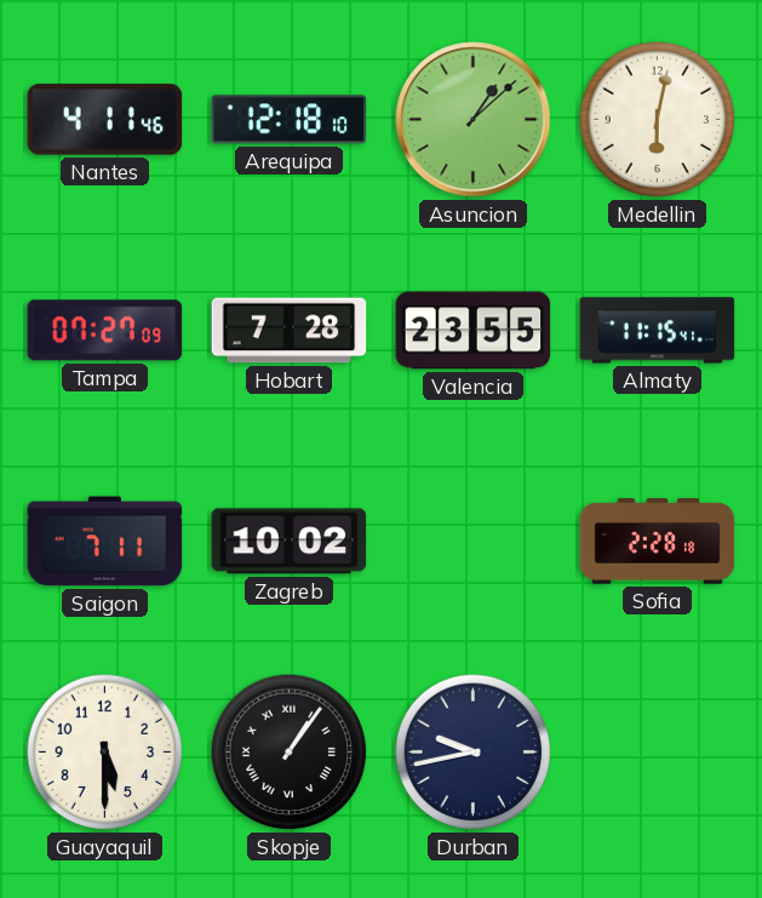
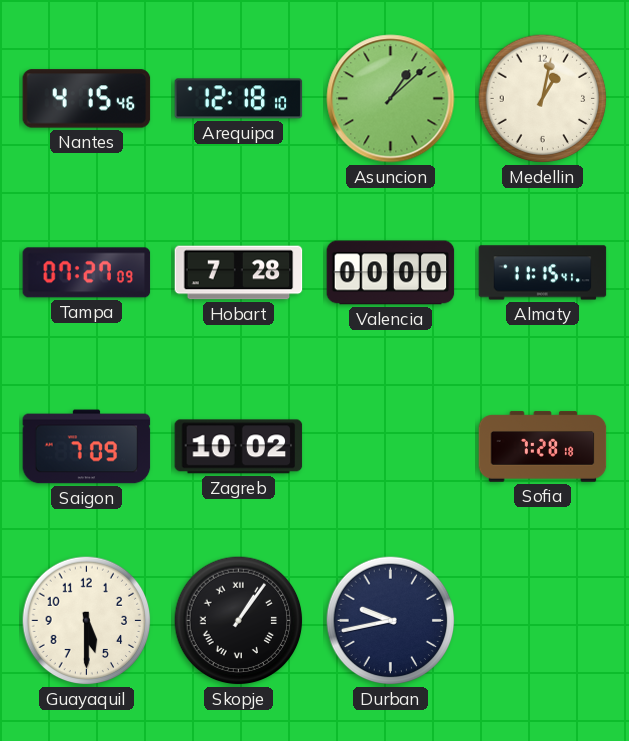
Nantes: 4:11 -> 4:15 (87, 99)
Medellin: 6:02 -> 1:02 (543, 99)
Valencia: 23:55 -> 00:00 (391, 273)
Saigon: 7:11 -> 7:09 (87, 447)
Sofia: 2:28 -> 7:28 (543, 447)
